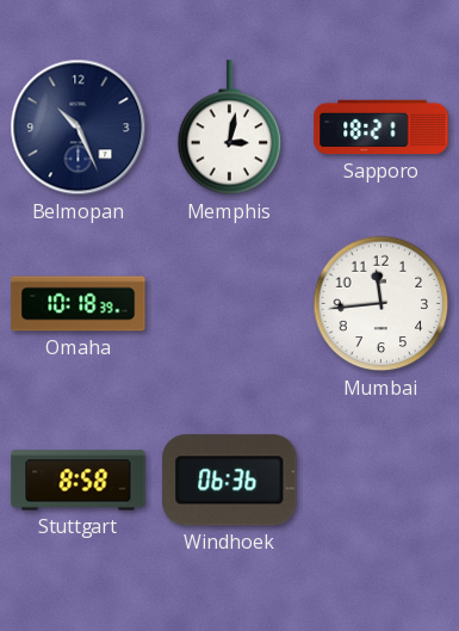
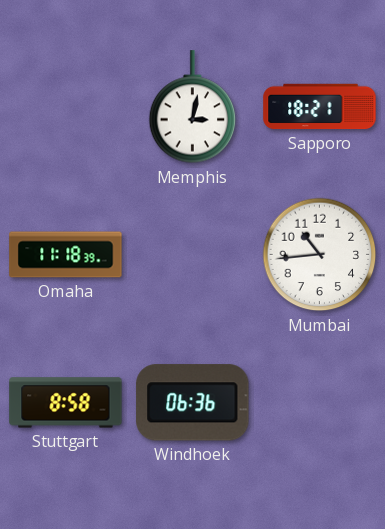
Belmopan: 10:26 -> none (79, 128)
Omaha: 10:18 -> 11:18 (66, 255)
Mumbai: 11:44 -> 10:44 (320, 255)
